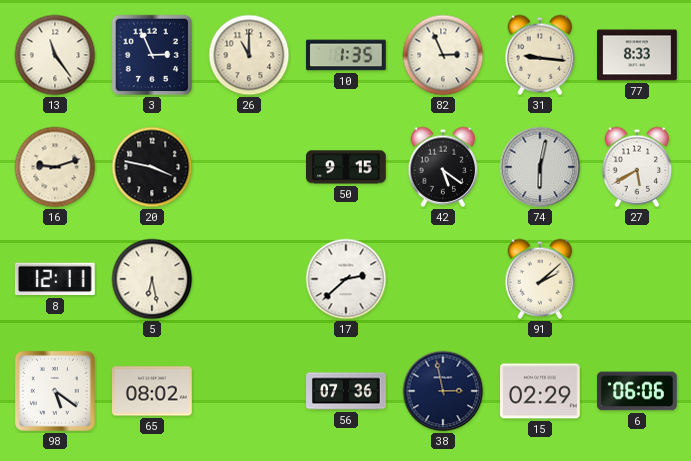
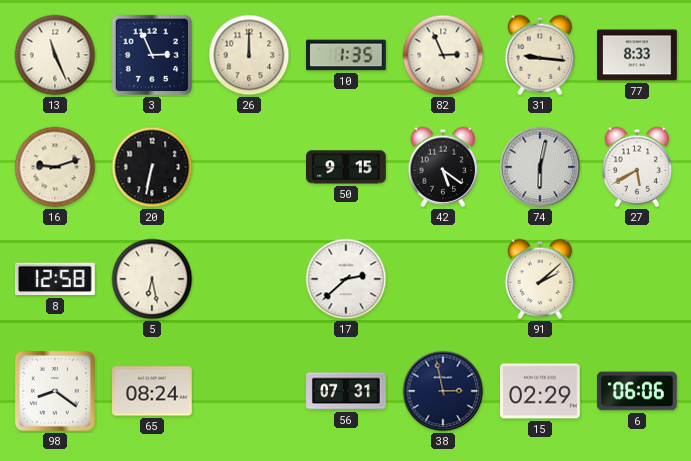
13: 11:24 -> 11:26 (55, 55)
26: 11:00 -> 12:00 (249, 55)
20: 3:47 -> 6:32 (152, 167)
8: 12:11 -> 12:58 (55, 279)
98: 5:21 -> 8:21 (55, 391)
65: 08:02 -> 08:24 (153, 391)
56: 07:36 -> 07:31 (346, 391)
